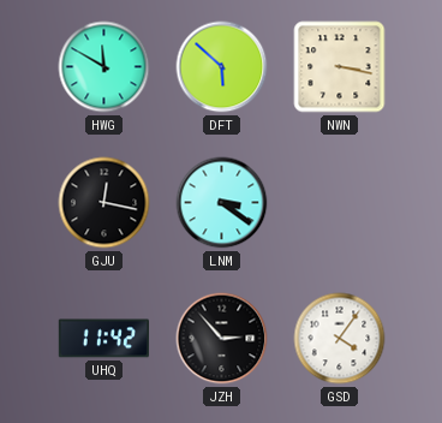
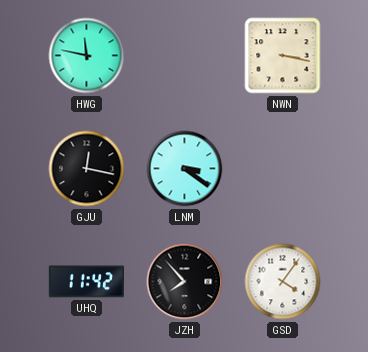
HWG: 11:50 -> 11:47 (87, 56)
DFT: 5:52 -> none (222, 67)
JZH: 2:53 -> 7:53 (185, 282)
